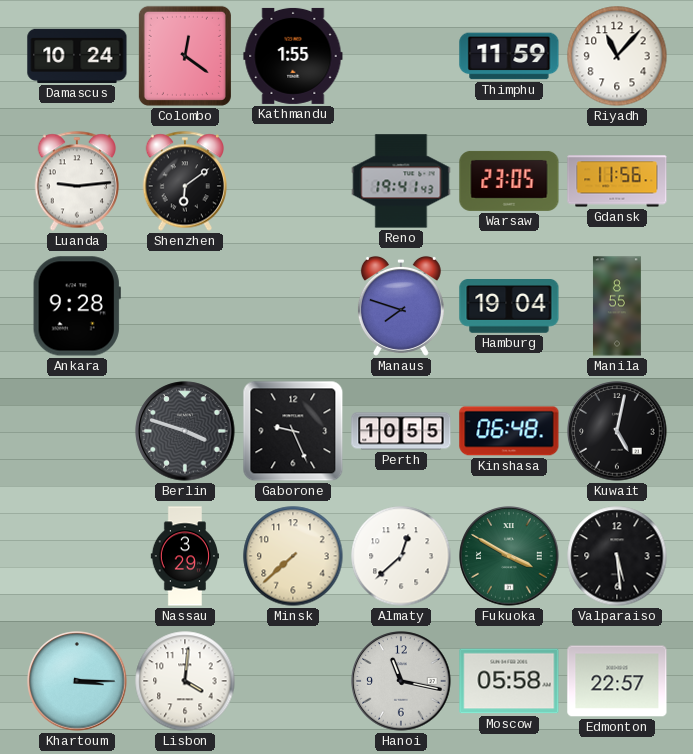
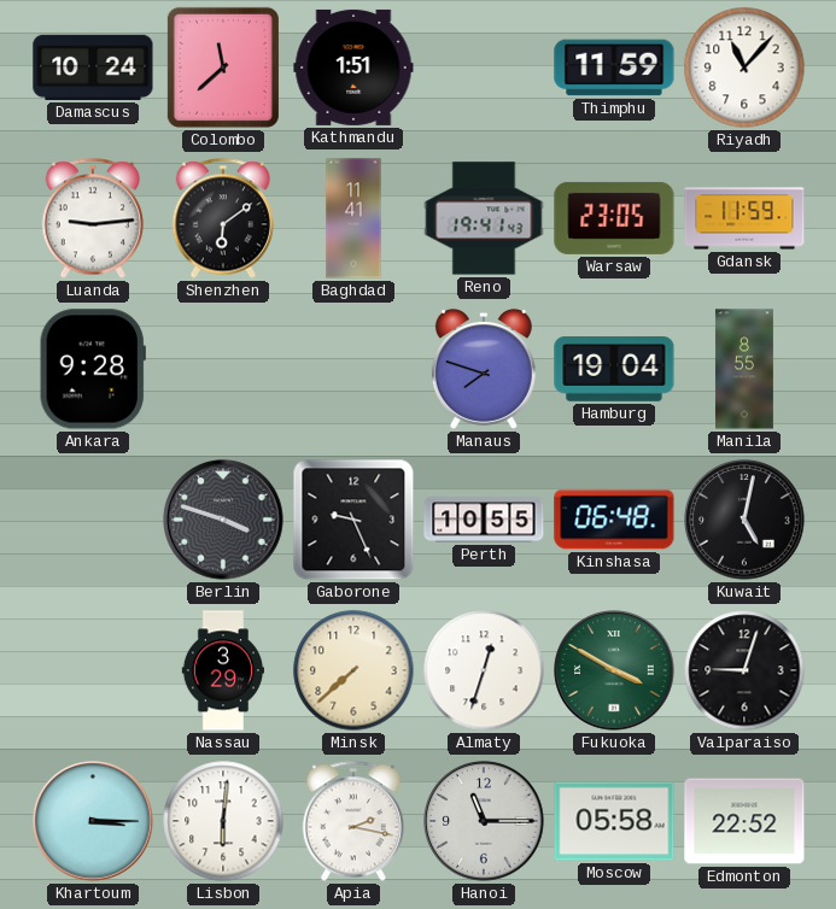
Colombo: 12:21 -> 11:38 (223, 68)
Kathmandu: 1:55 -> 1:51 (353, 68)
Baghdad: none -> 11:41 (353, 218)
Gdansk: 11:56 -> 11:59 (744, 218)
Almaty: 12:38 -> 12:33 (484, 670)
Valparaiso: 5:29 -> 9:03 (744, 670)
Lisbon: 4:01 -> 6:01 (223, 821)
Apia: none -> 2:17 (352, 821)
Hanoi: 11:17 -> 11:15 (484, 821)
Edmonton: 22:57 -> 22:52 (744, 821)
